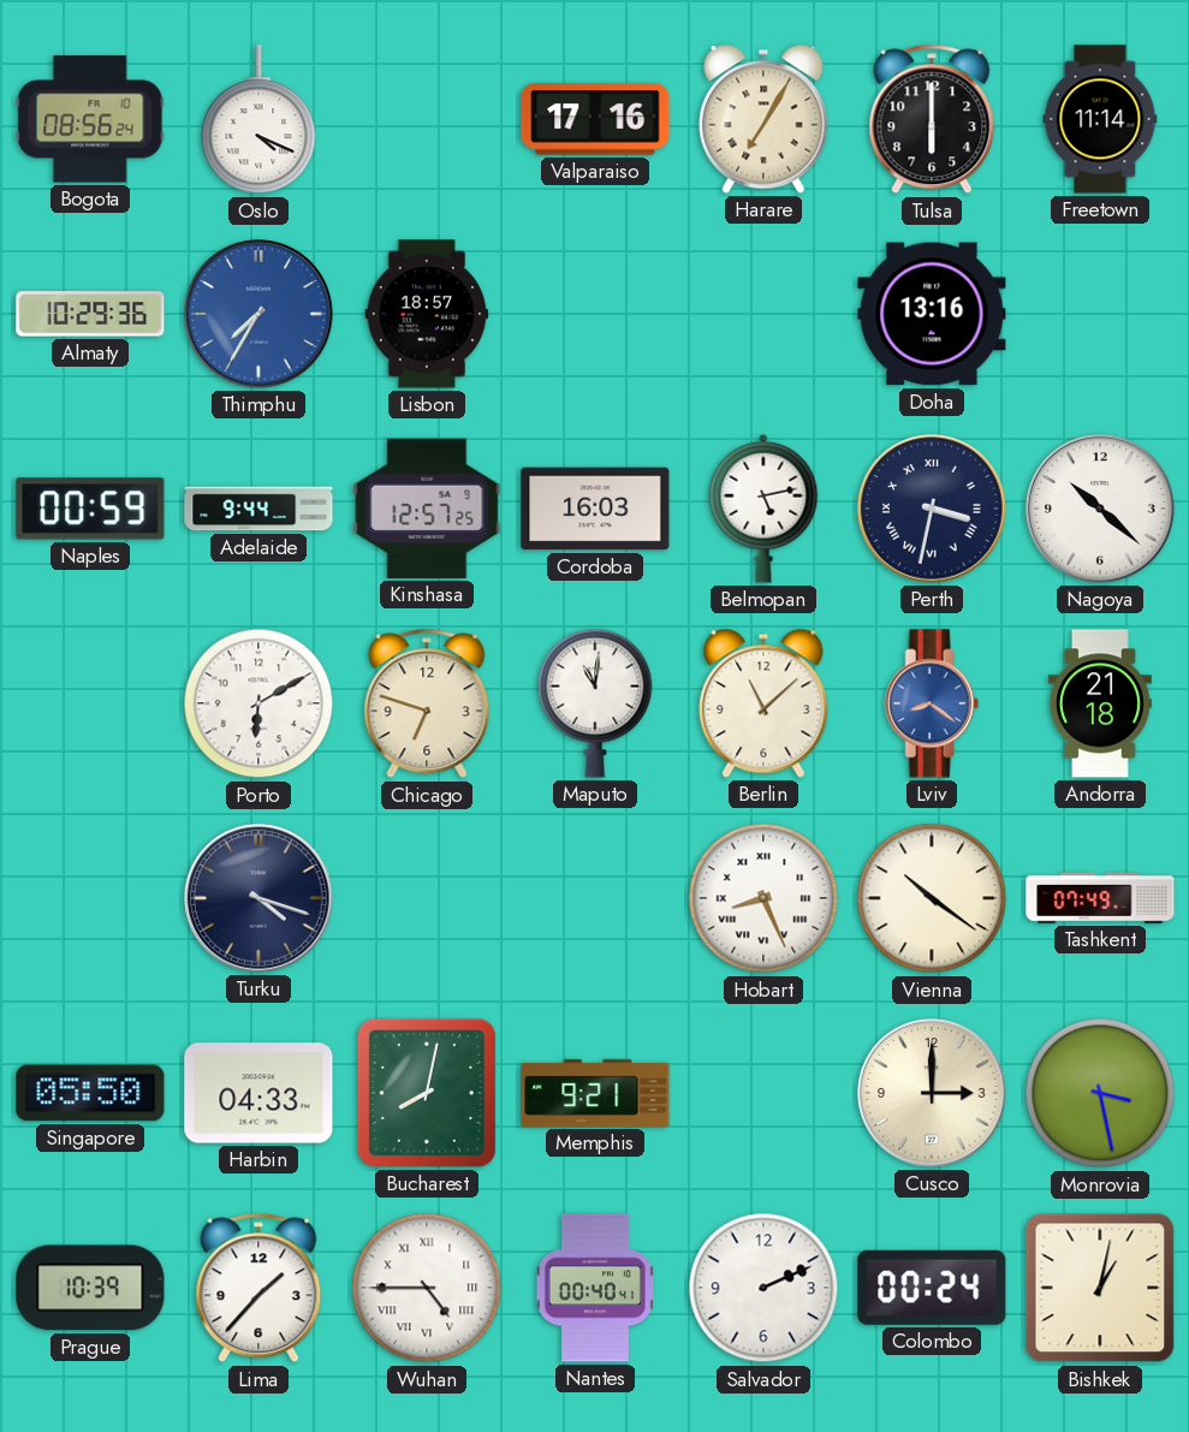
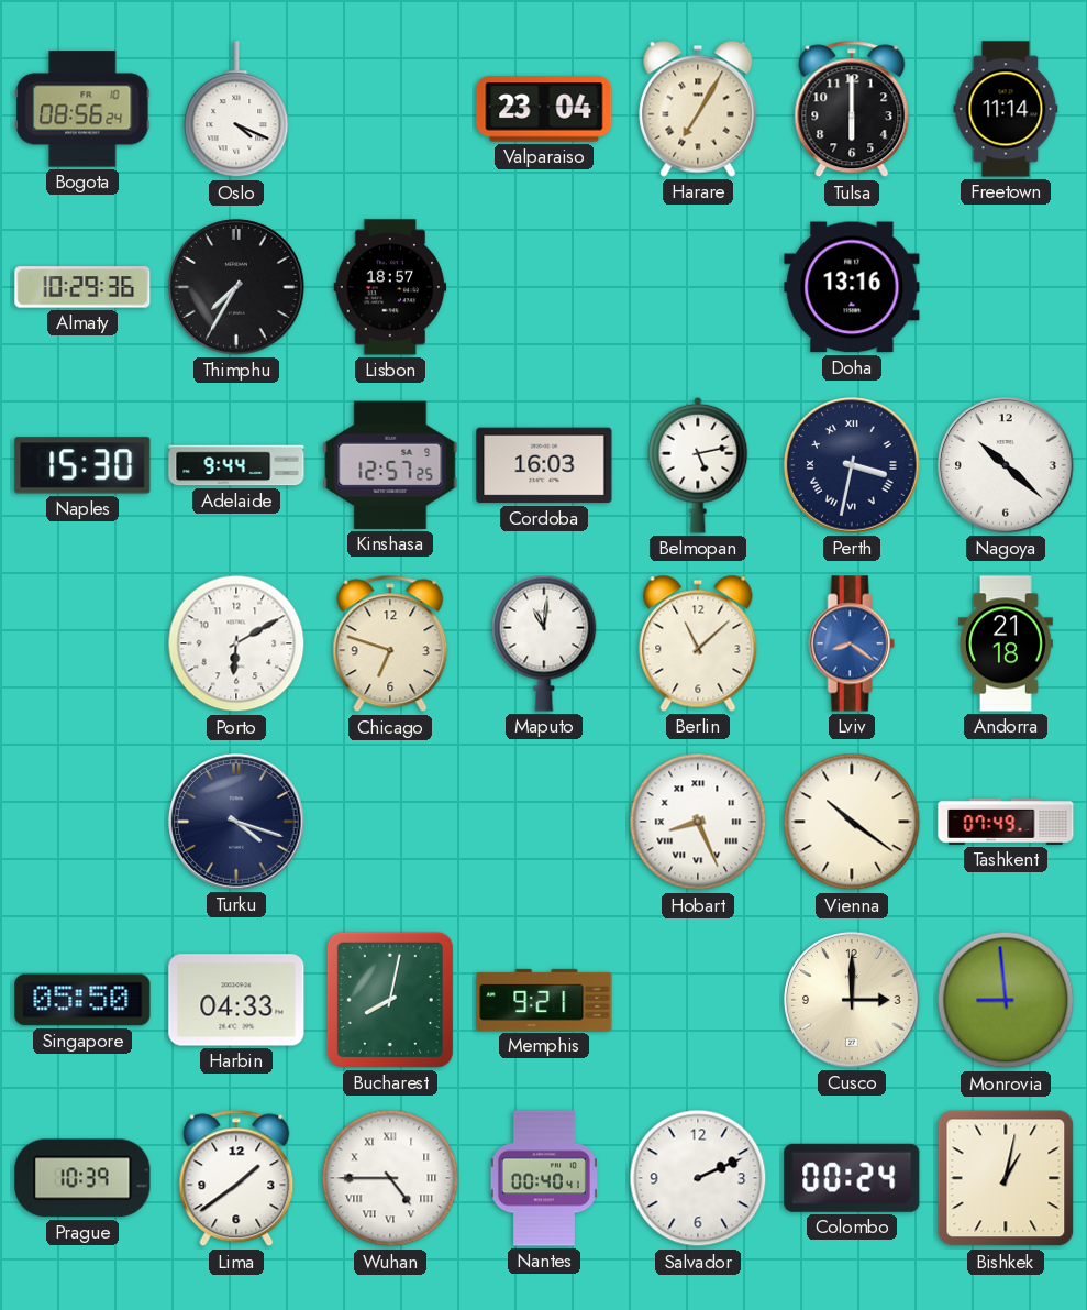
Valparaiso: 17:16 -> 23:04 (544, 109)
Thimphu dial: blue -> black (236, 287)
Naples: 00:59 -> 15:30 (82, 465)
Monrovia: 3:28 -> 8:59 (1006, 1000)
Lima: 1:37 -> 1:39 (236, 1178)
